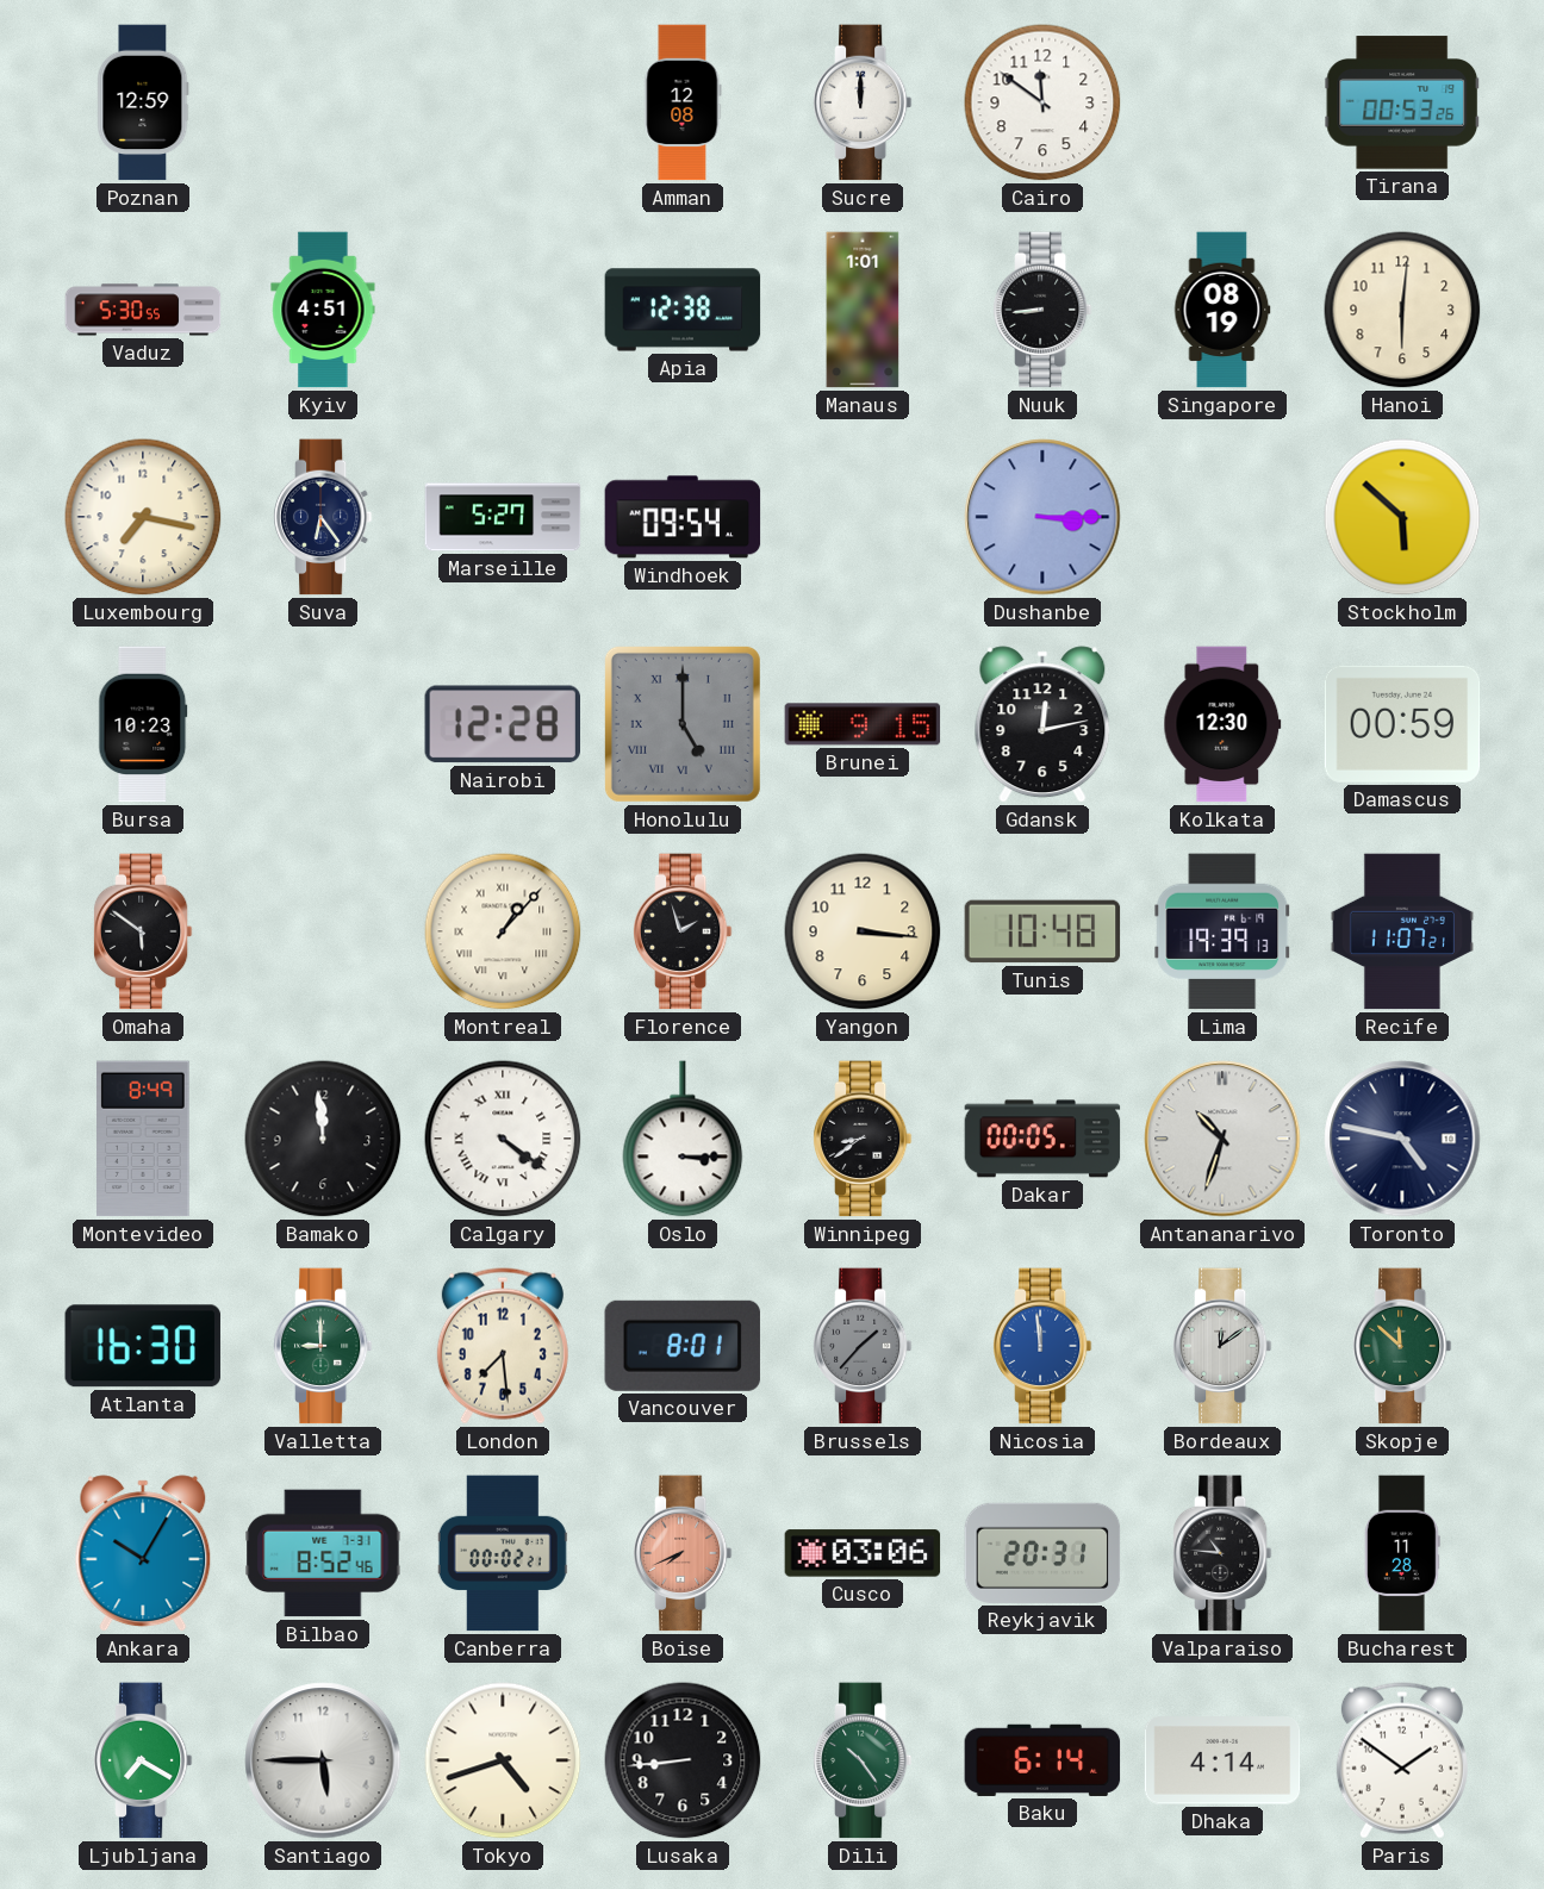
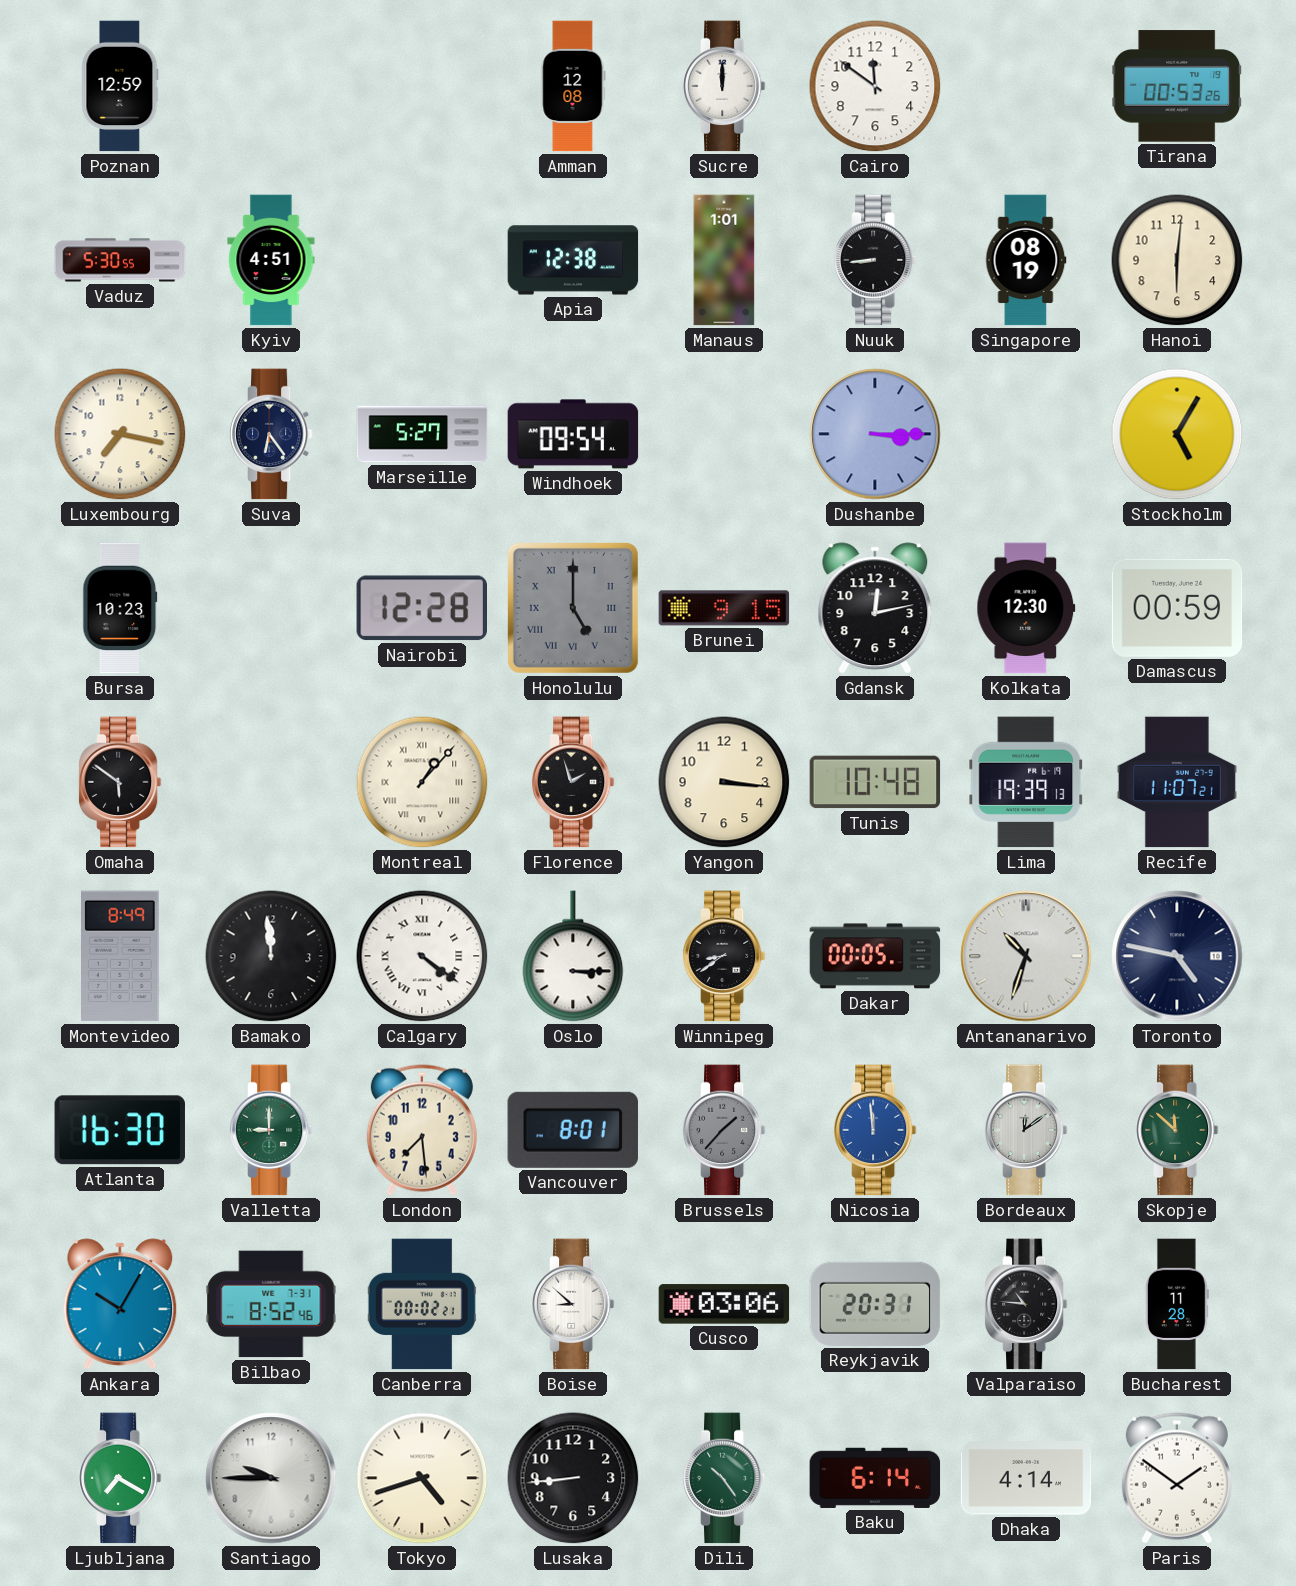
Stockholm: 5:52 -> 5:05 (1177, 434)
Boise: 7:41 -> 8:52 (573, 1304)
Boise dial: salmon -> white (573, 1304)
Santiago: 5:45 -> 9:45 (271, 1478)
